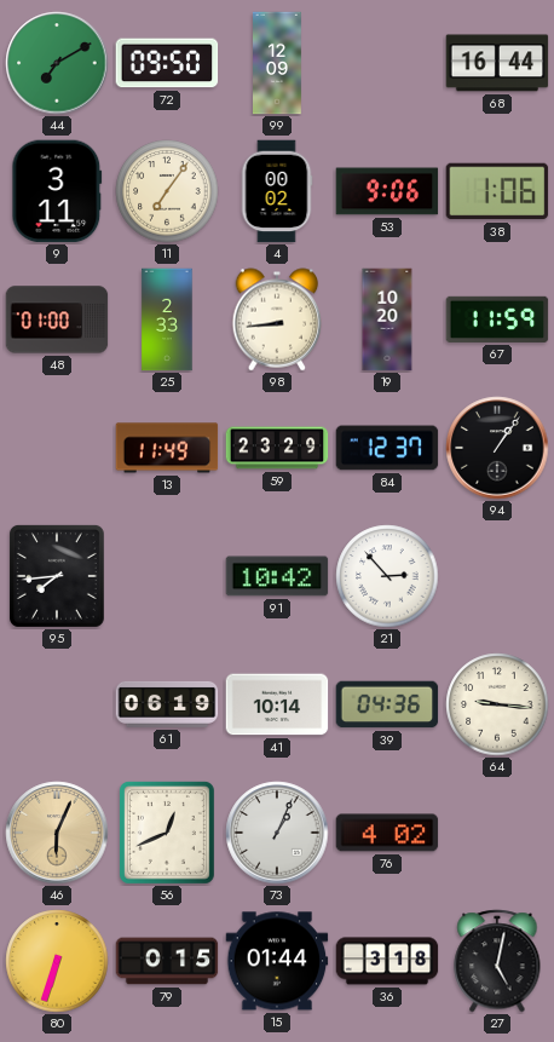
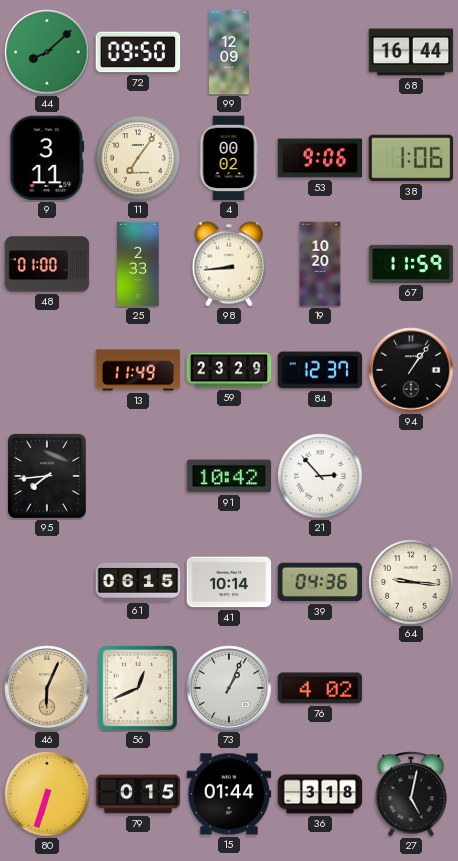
44: 7:10 -> 8:08 (47, 52)
61: 06:19 -> 06:15 (138, 582)
